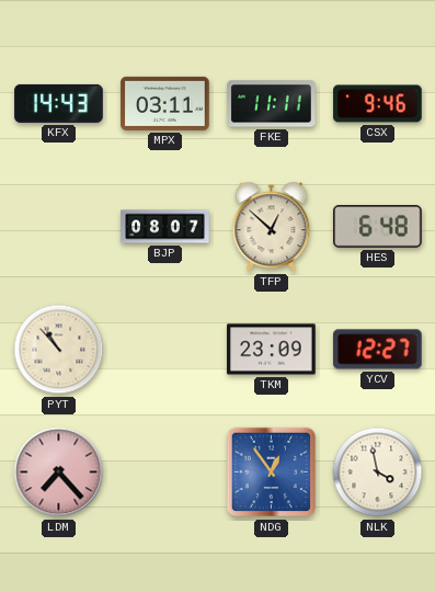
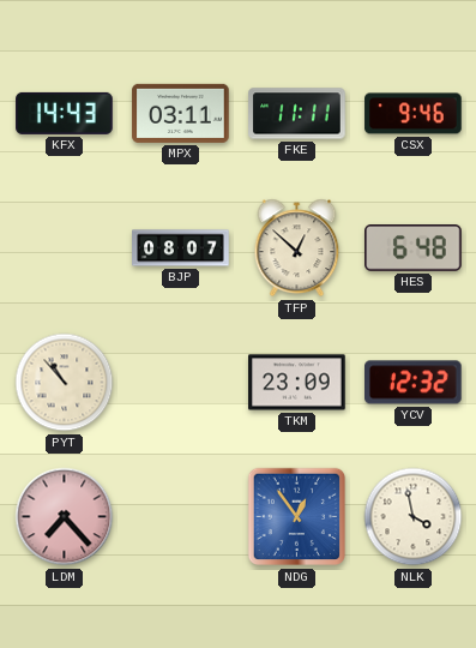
YCV: 12:27 -> 12:32 (414, 383)
